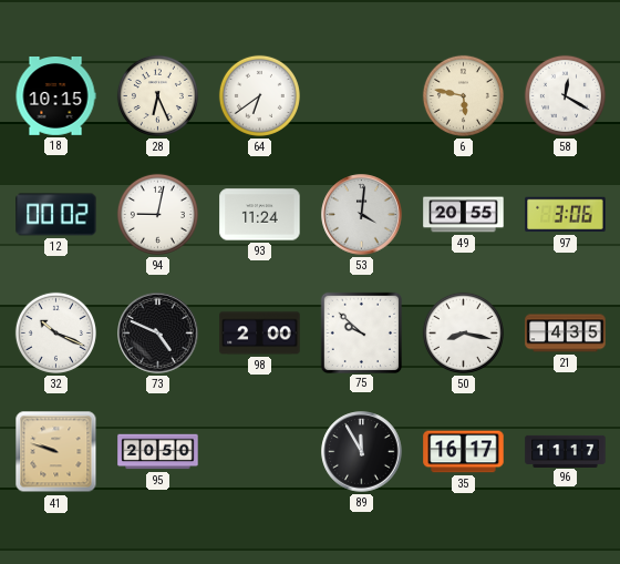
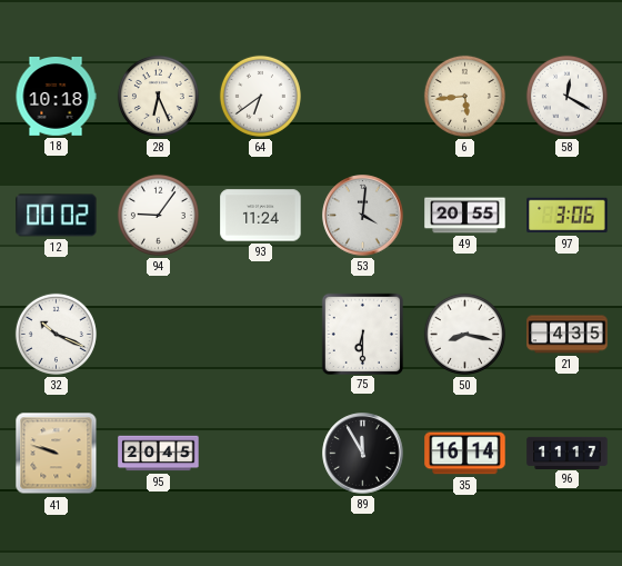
18: 10:15 -> 10:18 (56, 97)
6: 5:47 -> 5:44 (464, 96)
94: 9:02 -> 9:06 (158, 215)
73: 4:49 -> none (158, 334)
98: 2:00 -> none (260, 334)
75: 9:52 -> 6:30 (362, 334)
95: 20:50 -> 20:45 (159, 454)
35: 16:17 -> 16:14 (465, 454)
